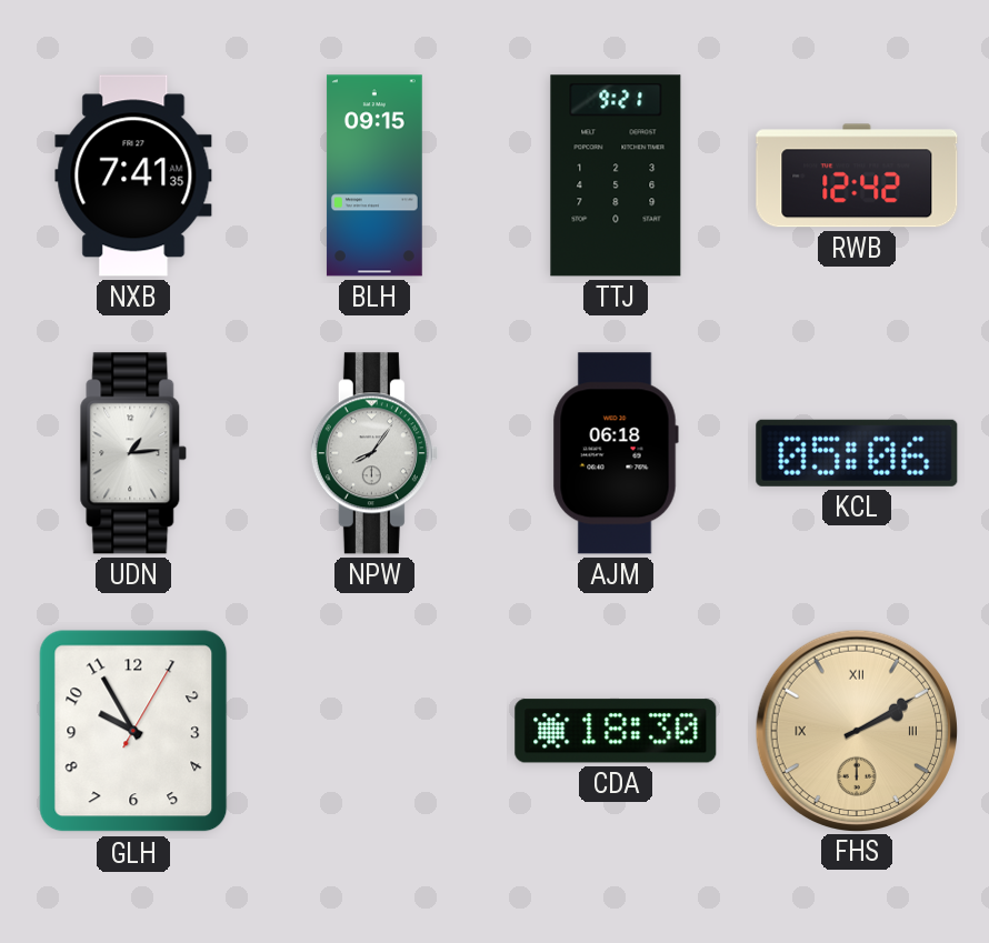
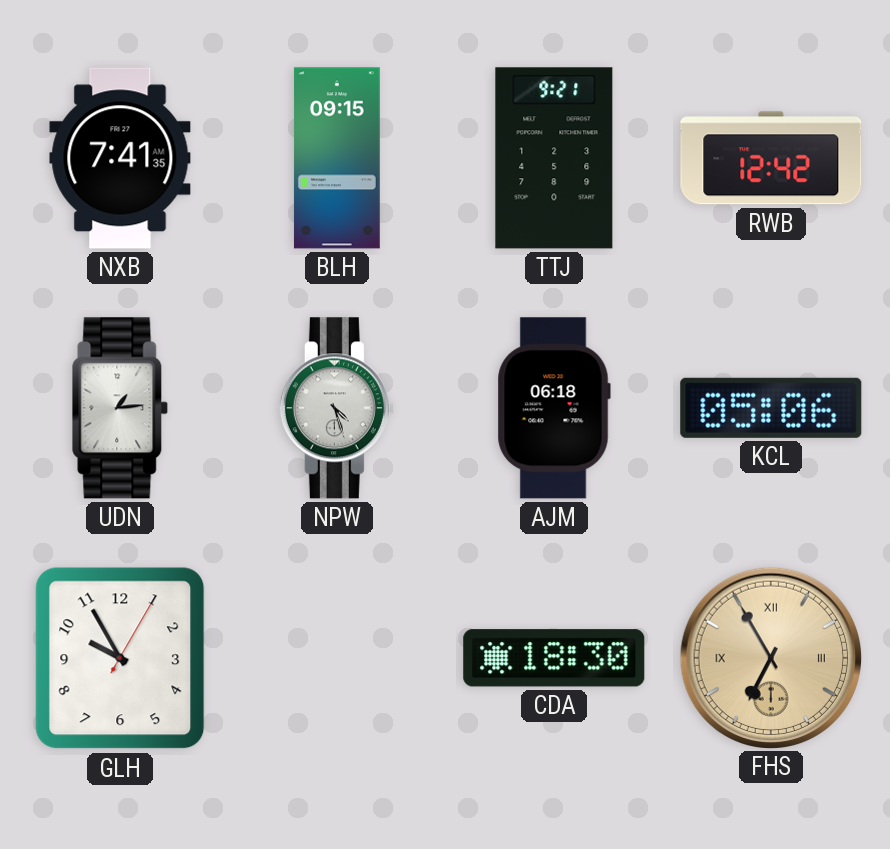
NPW: 8:06 -> 4:27 (337, 408)
FHS: 2:10 -> 6:55 (770, 657)
